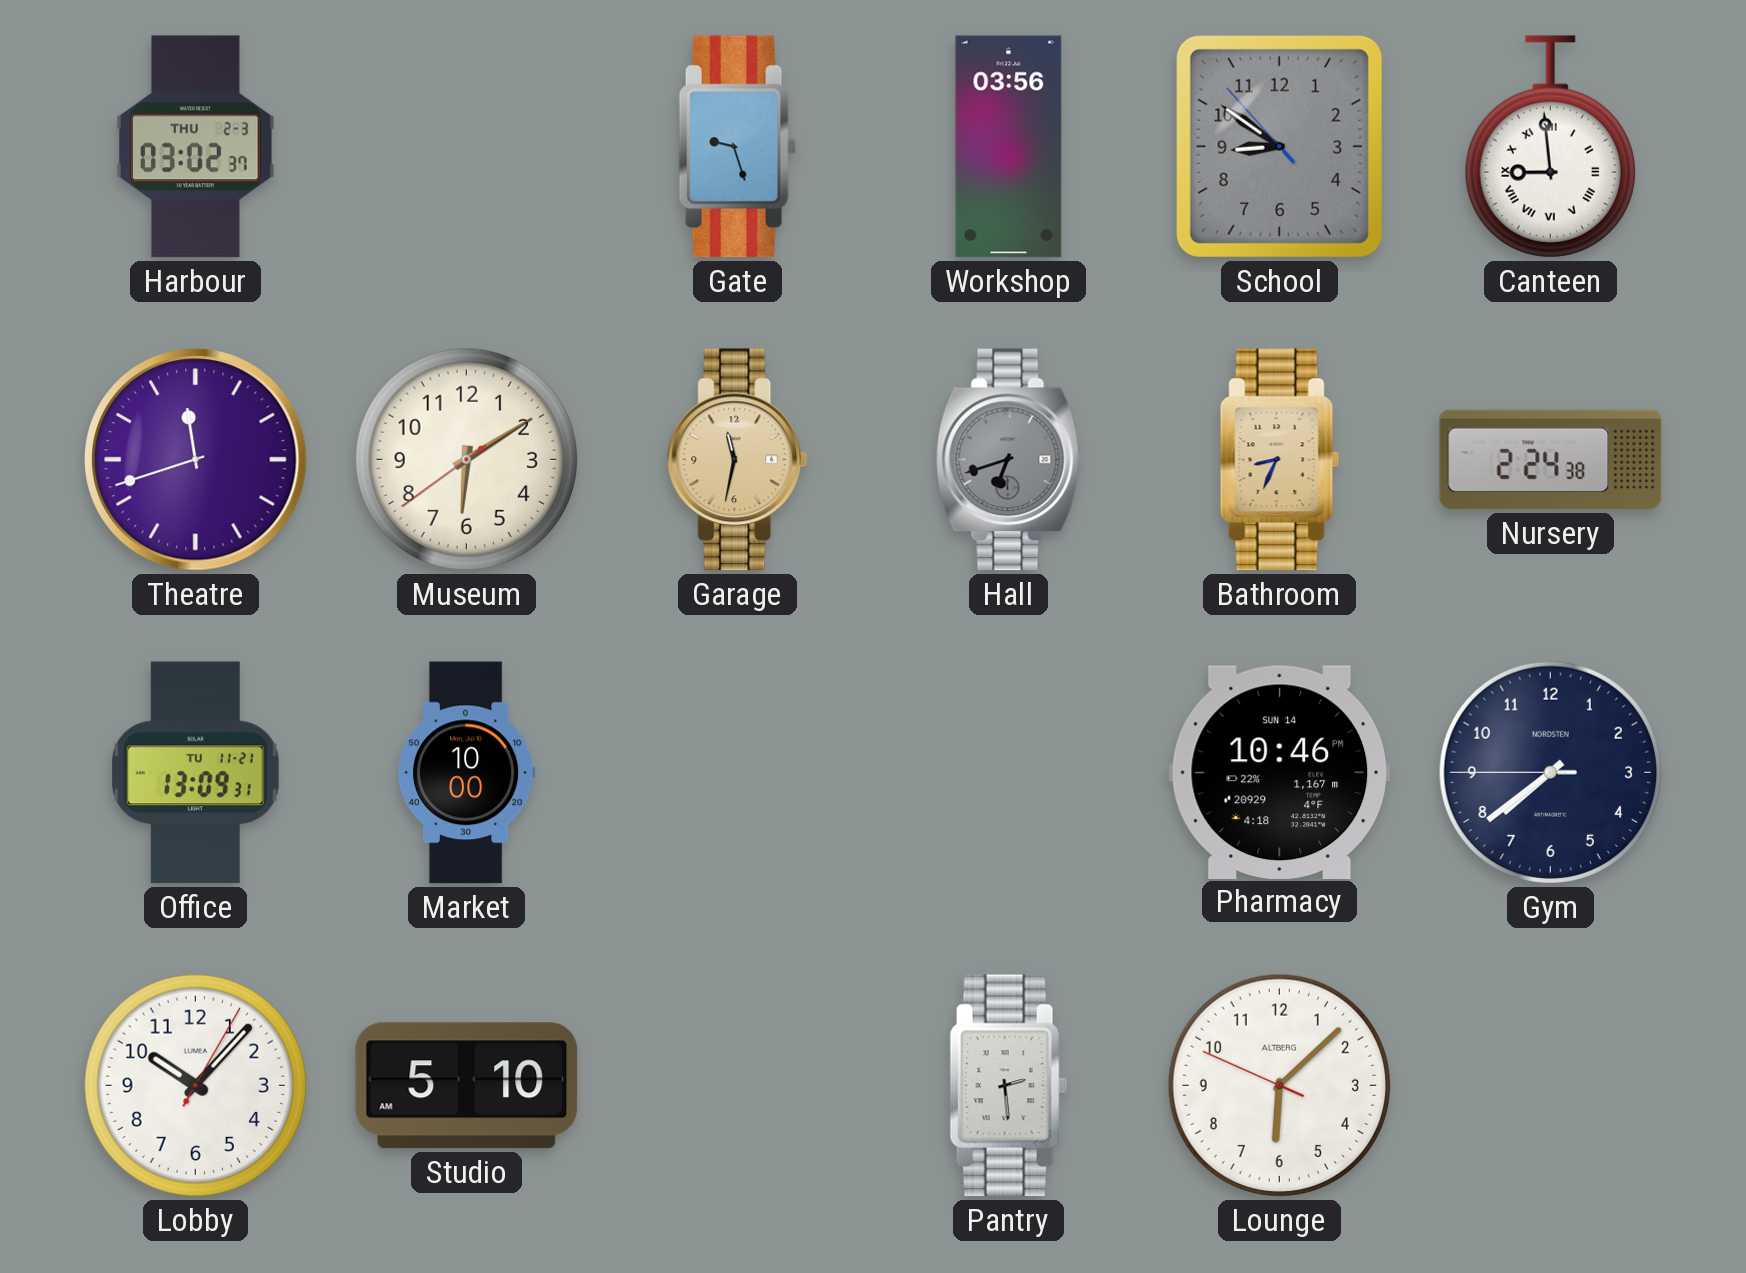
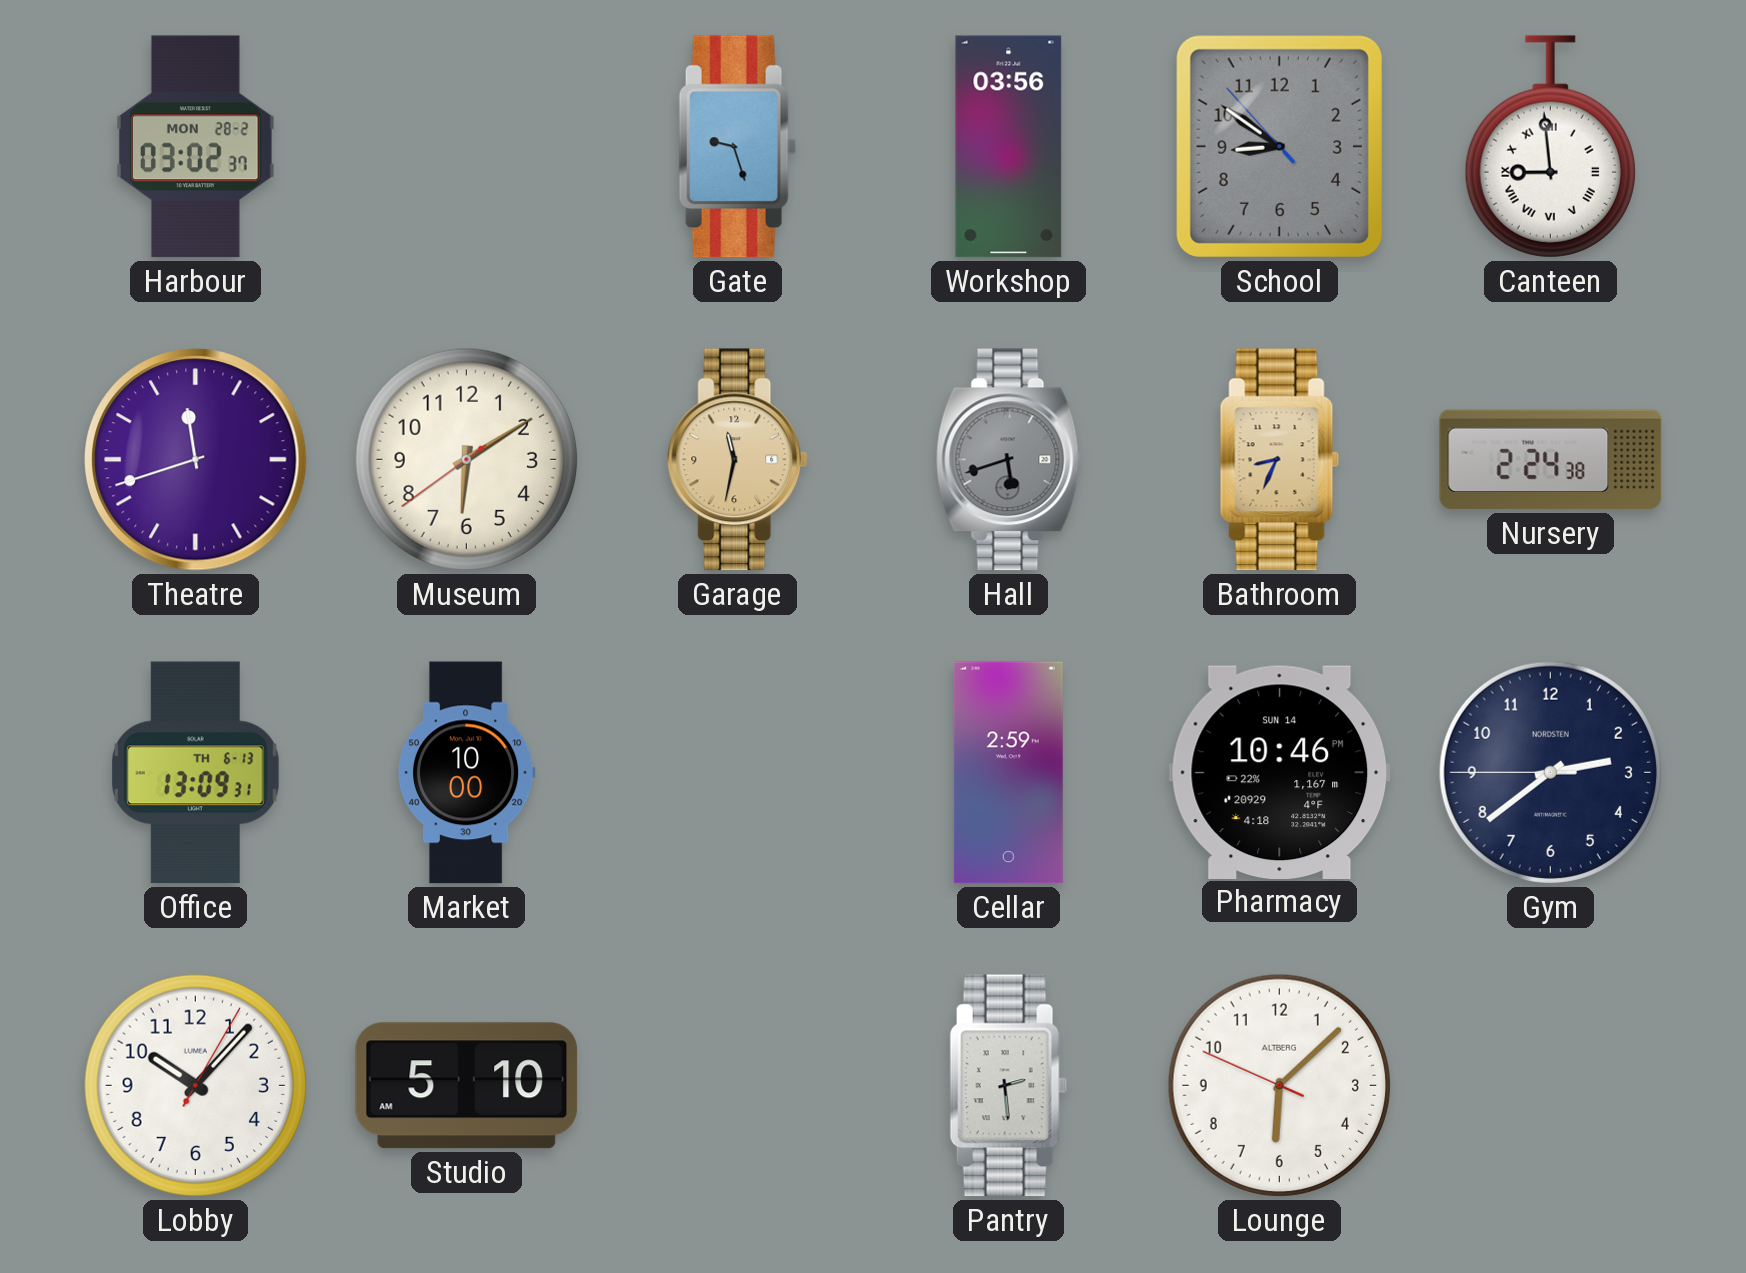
Harbour date: THU 2-3 -> MON 28-2 (196, 147)
Hall: 6:42 -> 5:42 (1008, 460)
Office date: TU 11-21 -> TH 6-13 (196, 773)
Cellar: none -> 2:59 (1008, 773)
Gym: 7:38 -> 2:38 (1550, 772)
